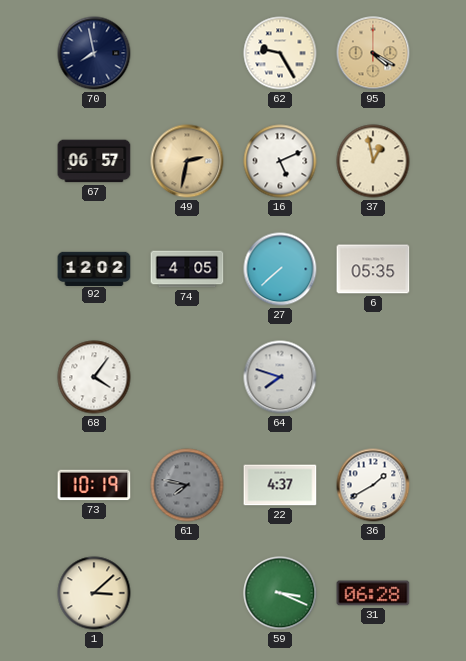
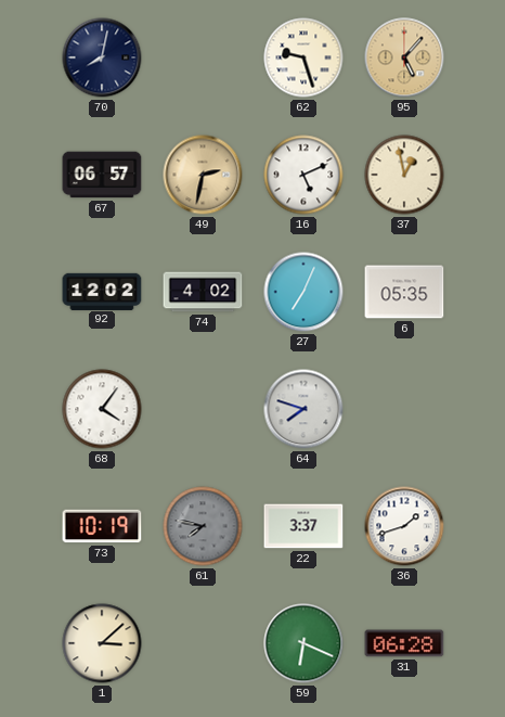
70: 7:58 -> 8:02 (102, 57)
62: 9:25 -> 9:27 (303, 57)
95: 4:20 -> 5:07 (404, 57)
74: 4:05 -> 4:02 (203, 292)
27: 7:38 -> 7:04 (303, 292)
22: 4:37 -> 3:37 (303, 526)
36: 1:40 -> 1:42 (404, 526)
59: 3:19 -> 6:19 (303, 643)
